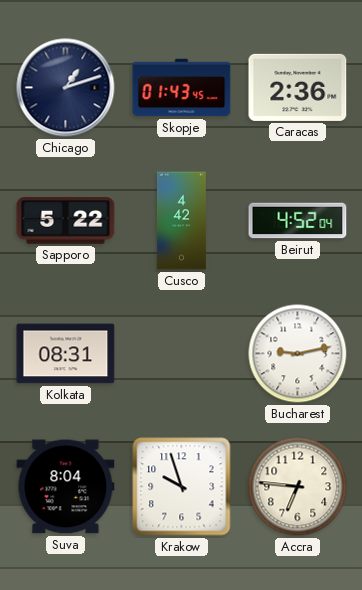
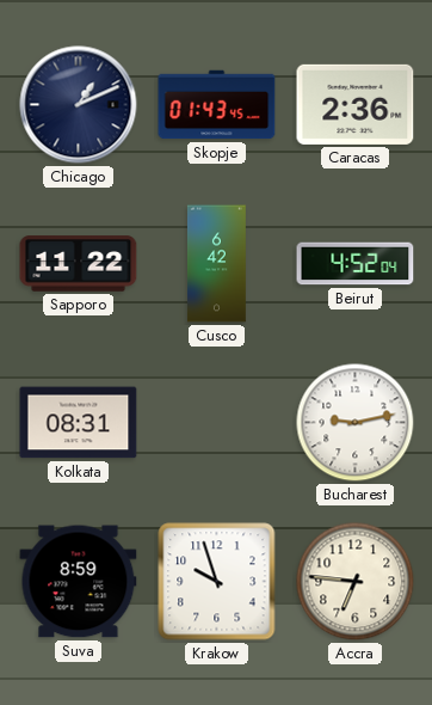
Chicago: 1:12 -> 1:11 (79, 105)
Sapporo: 5:22 -> 11:22 (79, 264)
Cusco: 4:42 -> 6:42 (216, 264)
Suva: 8:04 -> 8:59 (79, 582)
